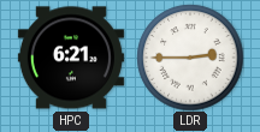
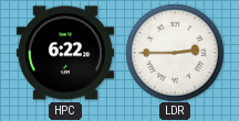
HPC: 6:21 -> 6:22 (65, 53)
